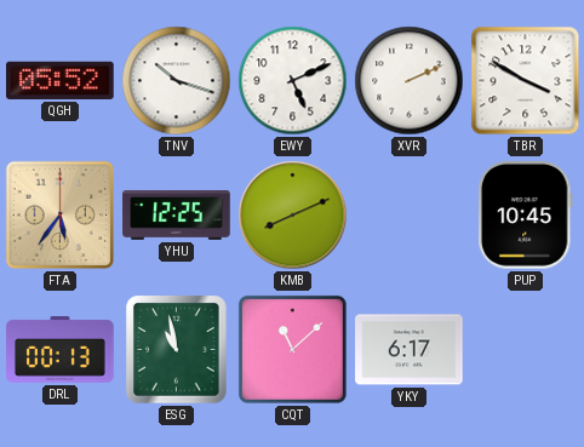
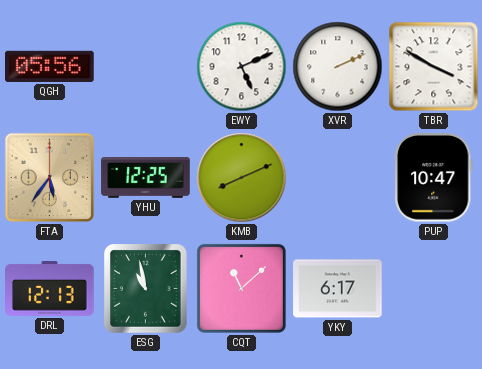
QGH: 05:52 -> 05:56 (50, 66)
TNV: 10:18 -> none (177, 81)
PUP: 10:45 -> 10:47 (434, 178)
DRL: 00:13 -> 12:13 (50, 288)
